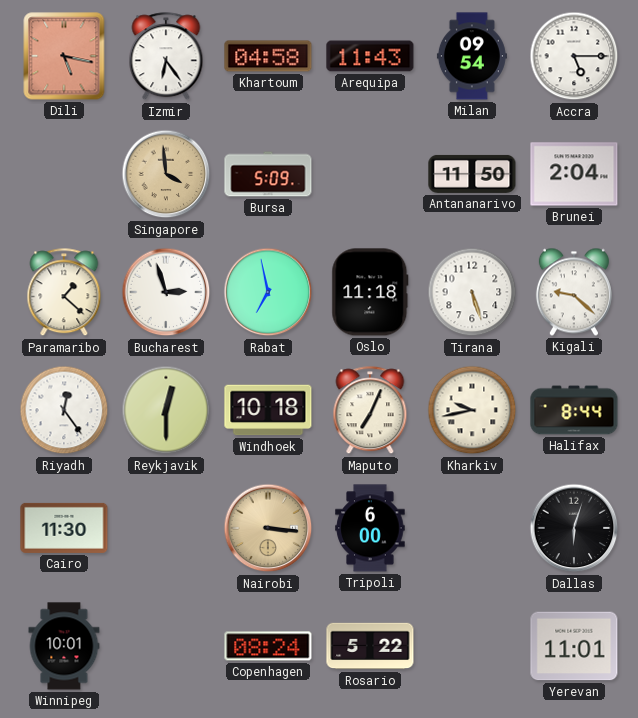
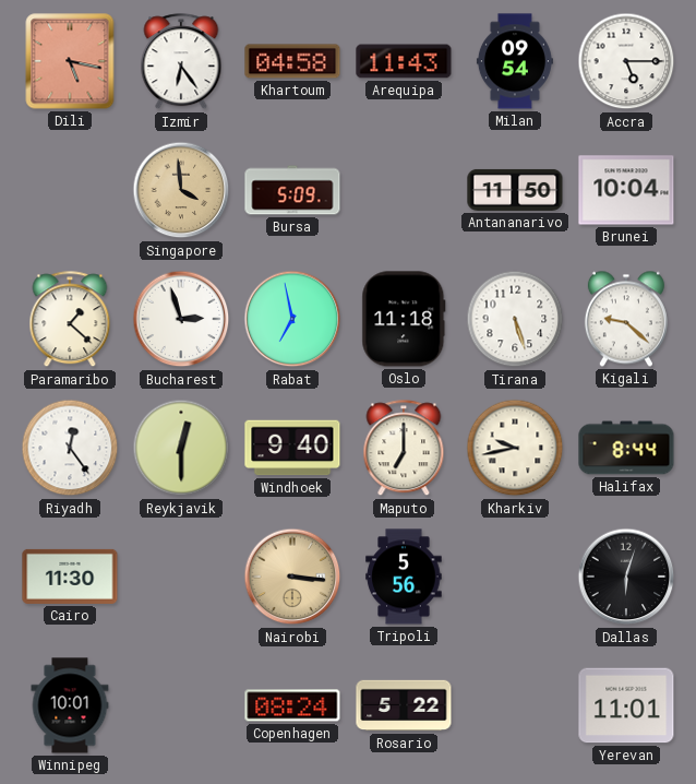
Brunei: 2:04 -> 10:04 (626, 190)
Windhoek: 10:18 -> 9:40 (292, 448)
Maputo: 7:04 -> 7:00 (404, 449)
Tripoli: 6:00 -> 5:56 (404, 577)
